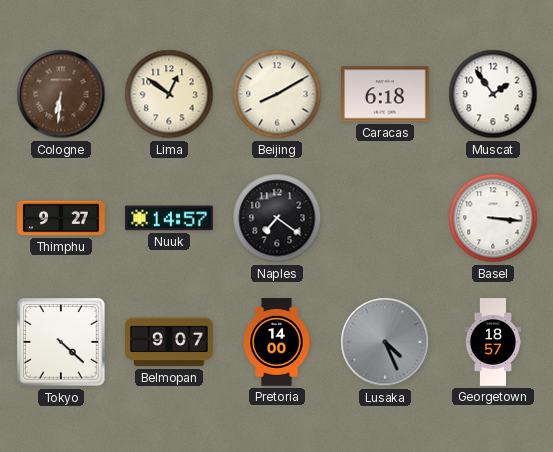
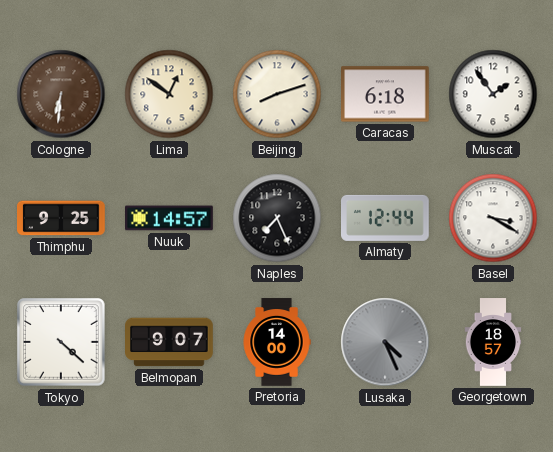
Beijing: 8:10 -> 8:12 (277, 94)
Thimphu: 9:27 -> 9:25 (62, 218)
Naples: 7:21 -> 7:26 (277, 218)
Almaty: none -> 12:44 (386, 218)
Basel: 3:16 -> 3:20 (493, 218)
